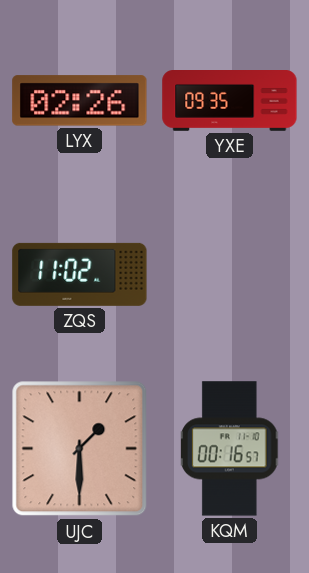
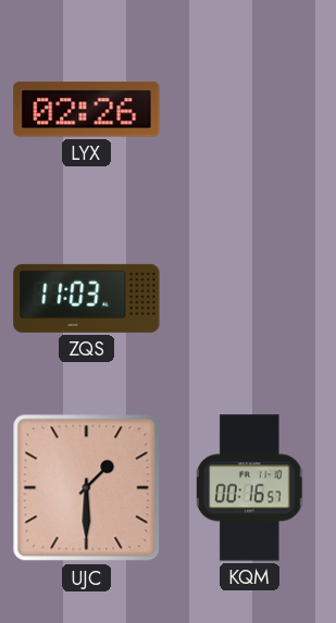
YXE: 09:35 -> none (230, 101)
ZQS: 11:02 -> 11:03 (87, 298)
